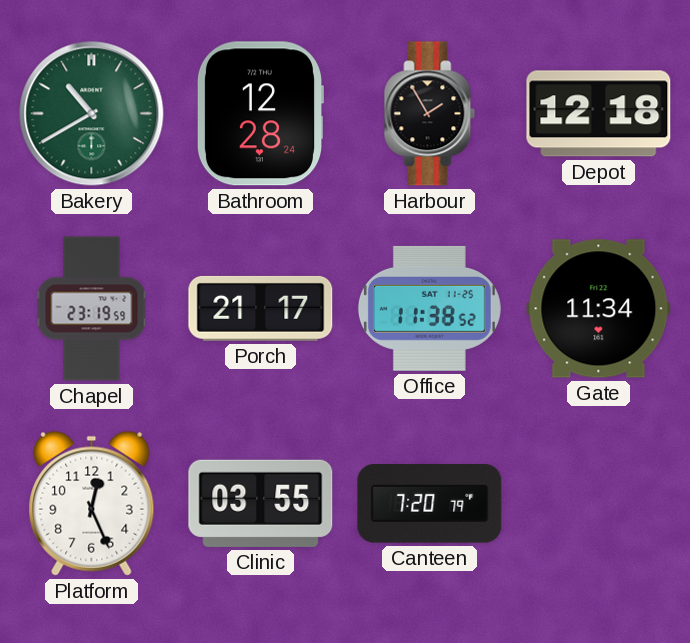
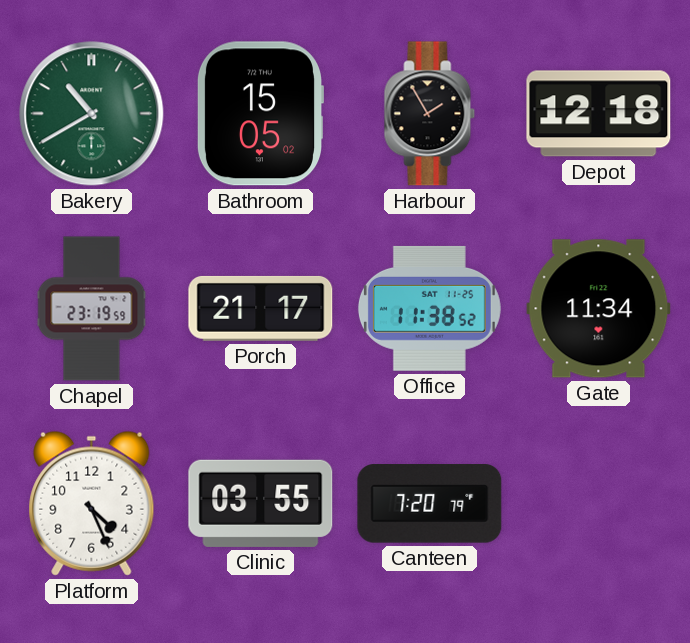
Bathroom: 12:28 -> 15:05 (259, 114)
Platform: 12:26 -> 4:26 (92, 503)
